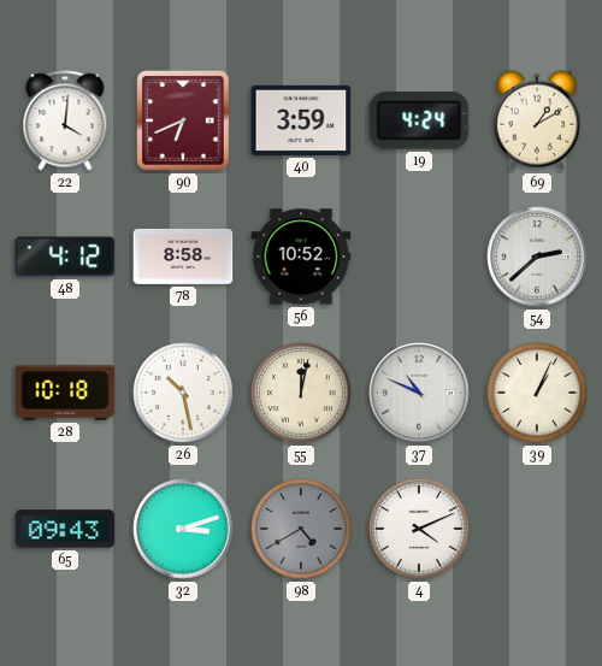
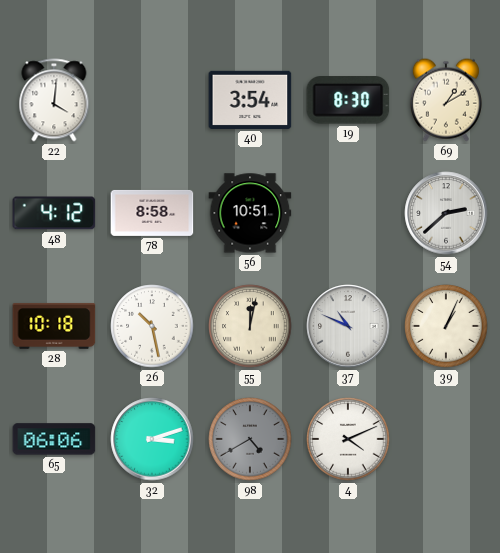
90: 6:41 -> none (183, 120)
40: 3:59 -> 3:54 (250, 100)
19: 4:24 -> 8:30 (348, 100)
56: 10:52 -> 10:51 (250, 213)
65: 09:43 -> 06:06 (54, 439)
